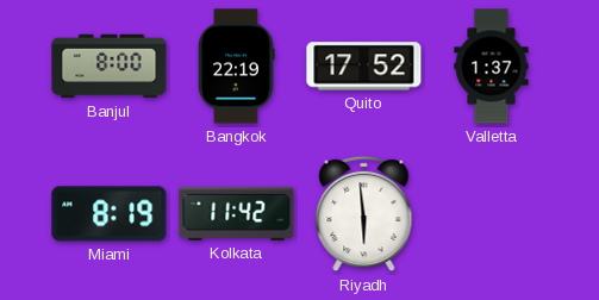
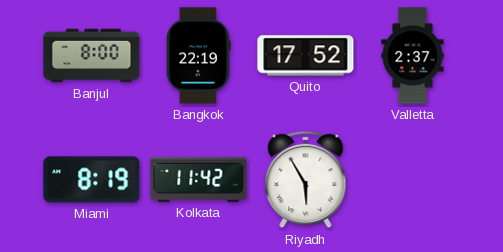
Valletta: 1:37 -> 2:37 (413, 56)
Riyadh: 5:59 -> 5:55 (306, 180)
